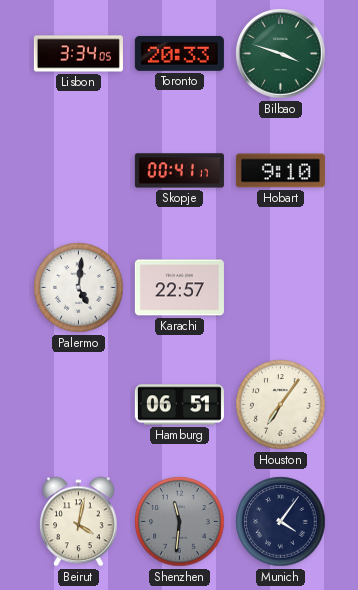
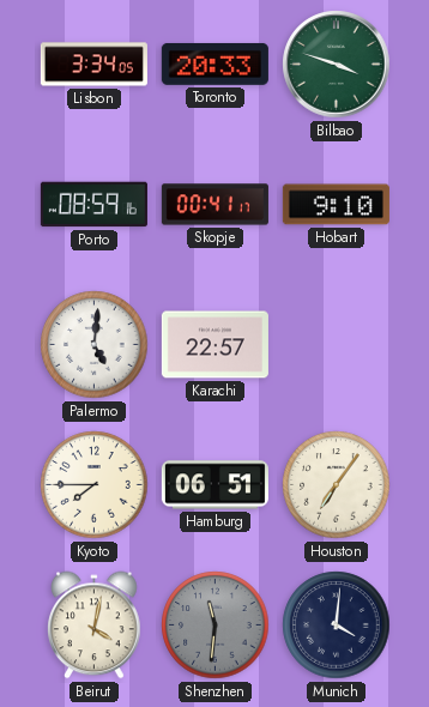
Porto: none -> 08:59 (93, 205)
Kyoto: none -> 7:45 (95, 485)
Munich: 4:06 -> 4:01 (337, 626)
